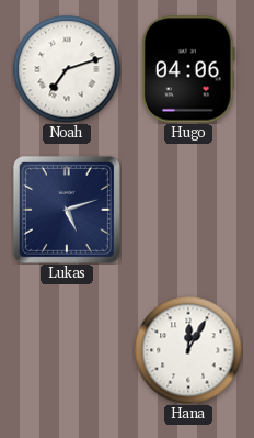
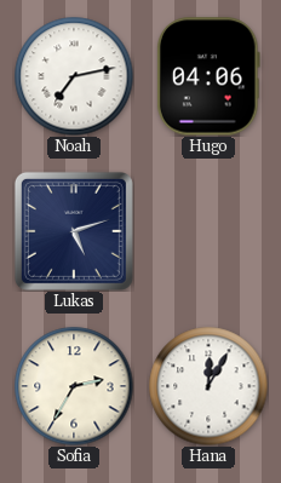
Noah: 7:12 -> 7:13 (74, 76)
Sofia: none -> 2:35 (74, 386)
